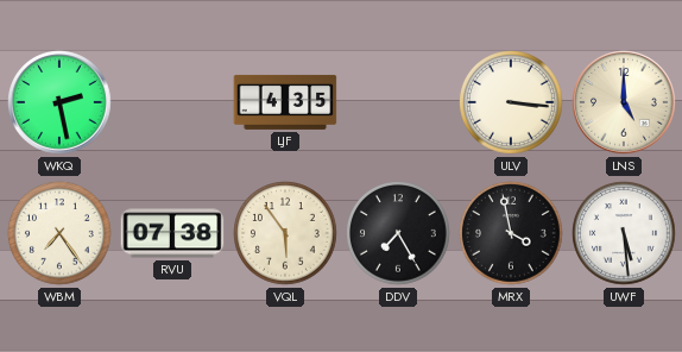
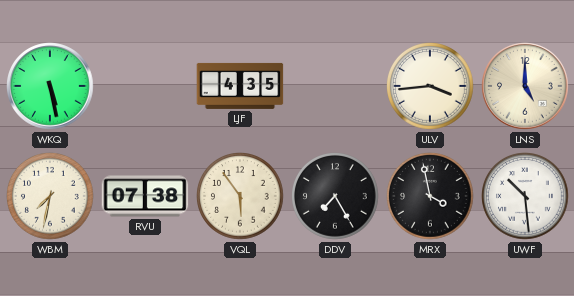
WKQ: 2:28 -> 5:28 (50, 86)
ULV: 3:16 -> 3:44 (431, 87)
WBM: 7:24 -> 7:32 (51, 197)
UWF: 5:29 -> 10:29 (526, 197)
